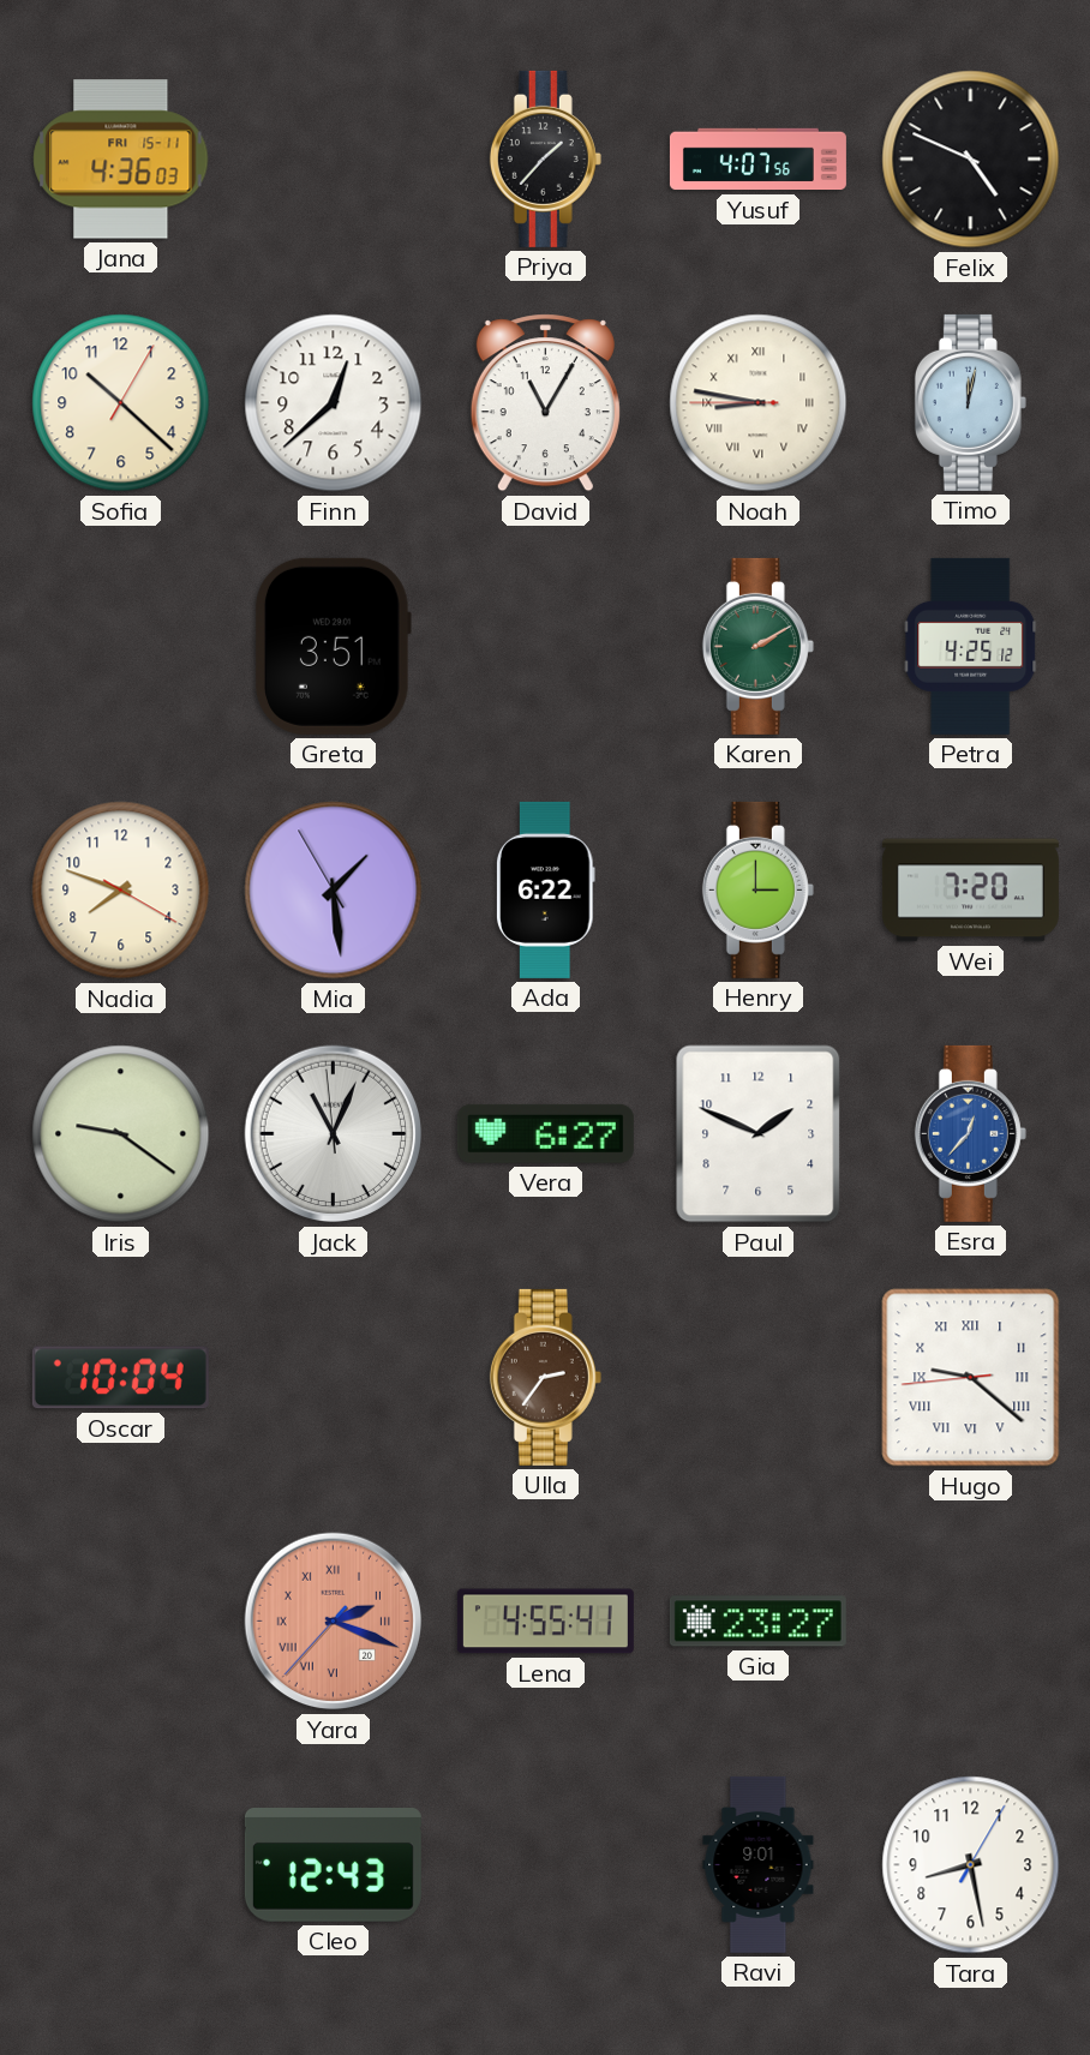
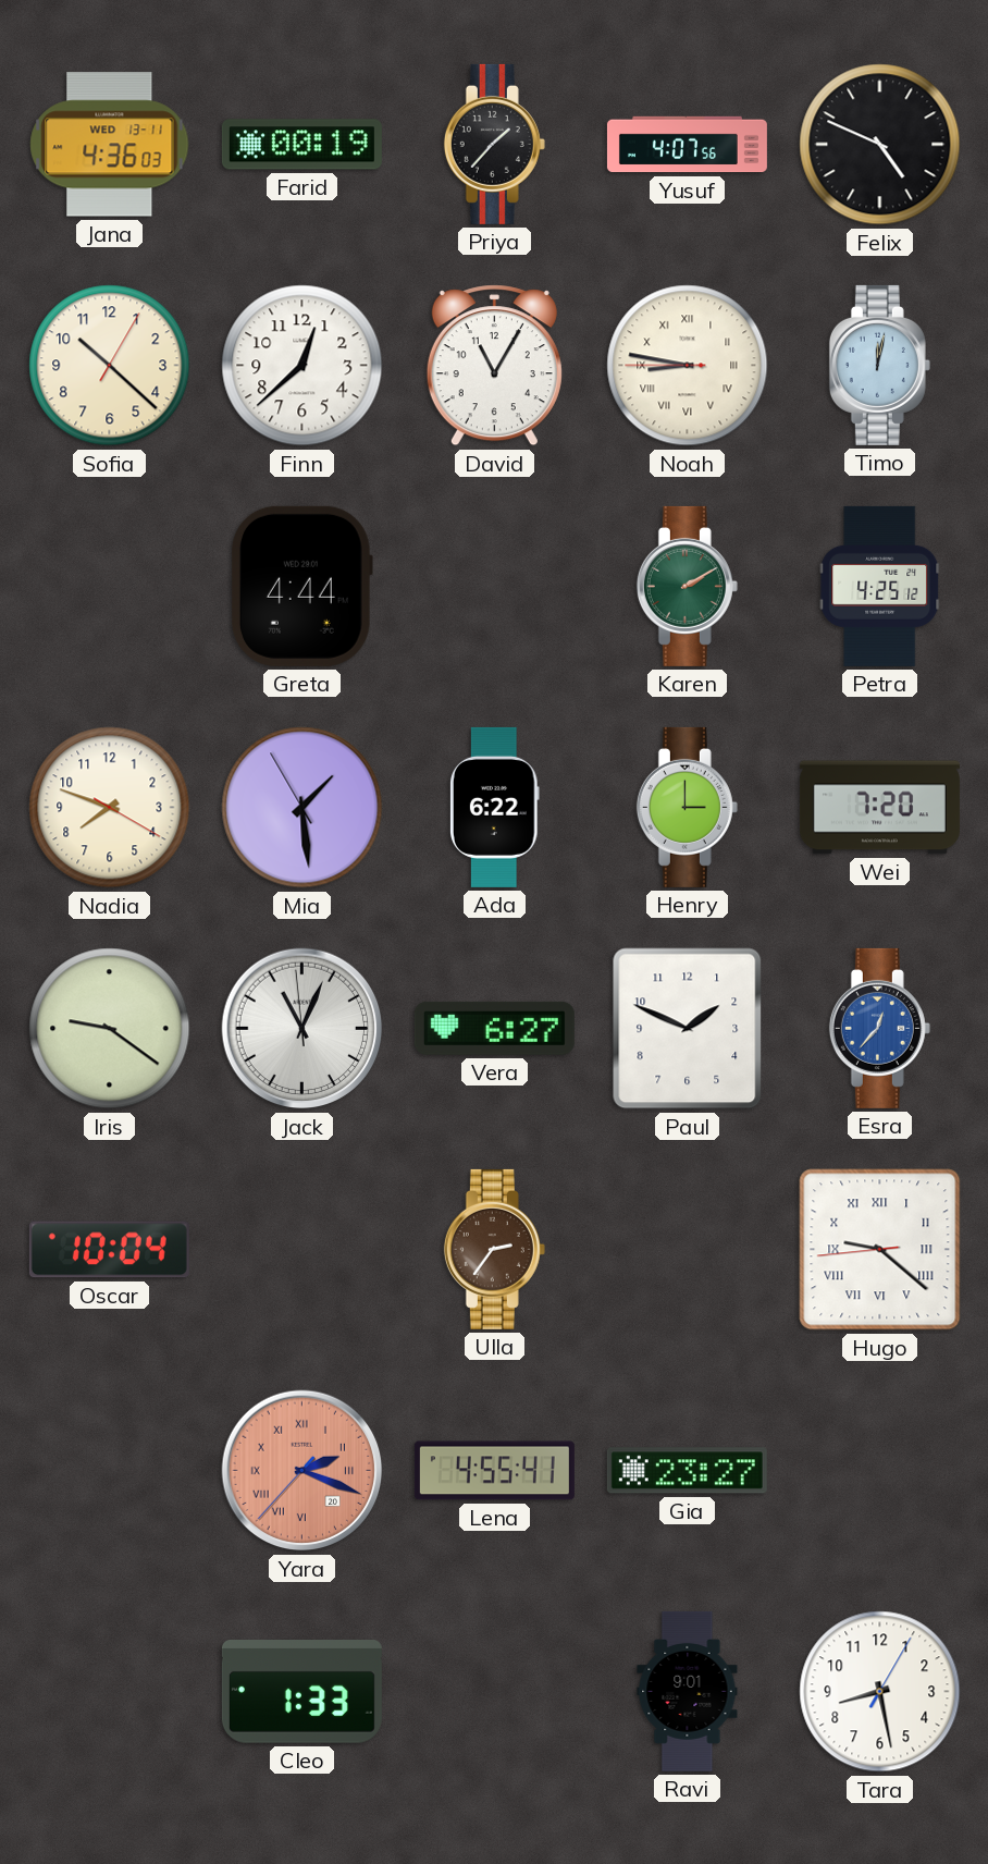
Jana date: FRI 15-11 -> WED 13-11 (110, 145)
Farid: none -> 00:19 (301, 145)
Greta: 3:51 -> 4:44 (302, 586)
Cleo: 12:43 -> 1:33 (301, 1692)
